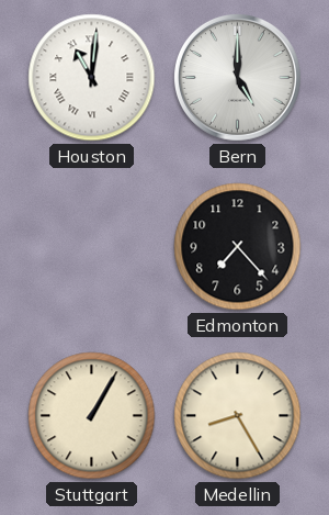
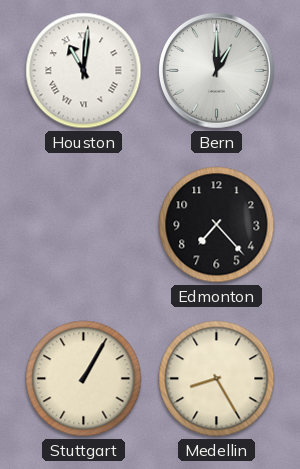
Bern: 5:00 -> 1:00 (216, 70)
